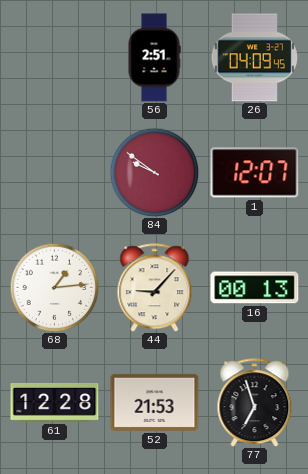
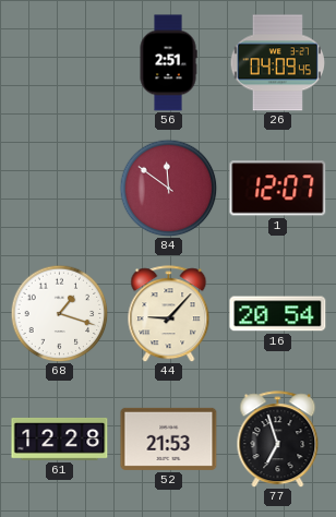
84: 9:51 -> 11:51 (168, 188)
68: 1:14 -> 1:18 (59, 313)
16: 00:13 -> 20:54 (278, 314)
